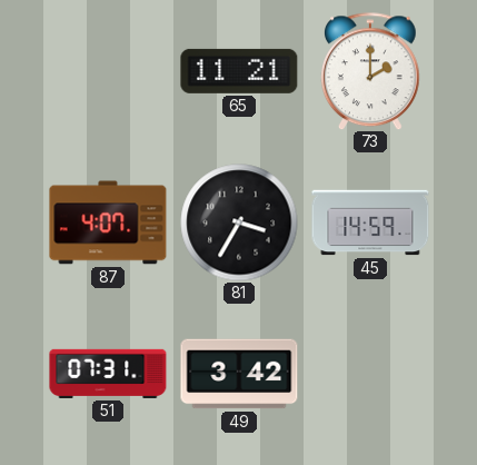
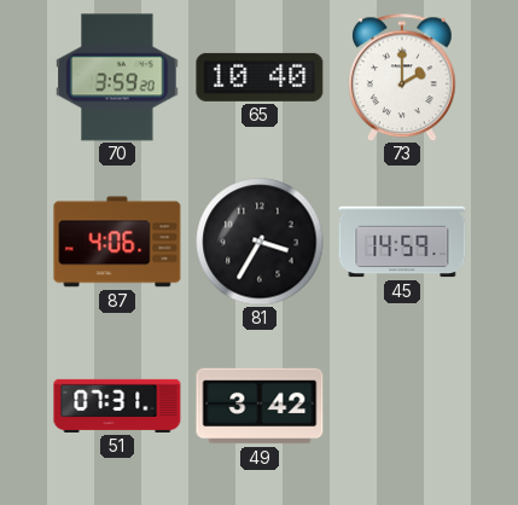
70: none -> 3:59 (117, 77)
65: 11:21 -> 10:40 (260, 77)
87: 4:07 -> 4:06 (117, 242)
